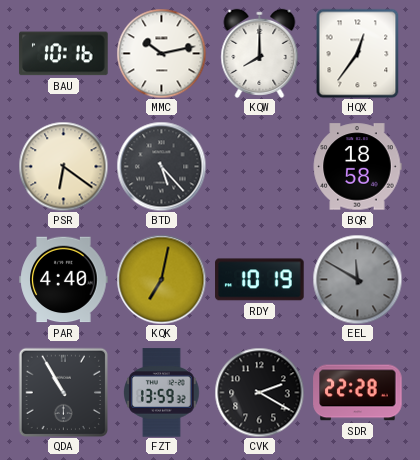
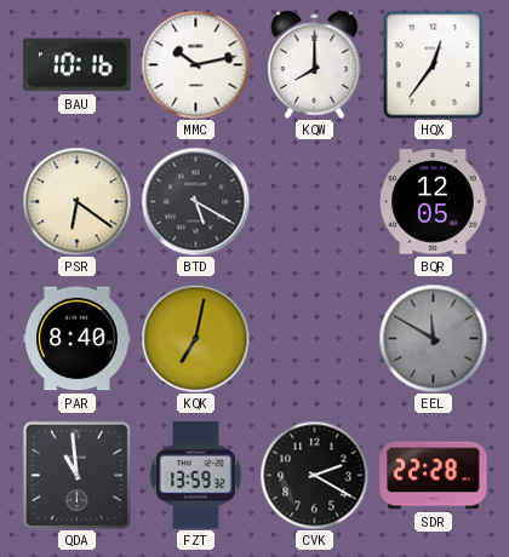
BTD: 5:23 -> 5:20 (195, 201)
BQR: 18:58 -> 12:05 (433, 202)
PAR: 4:40 -> 8:40 (78, 339)
RDY: 10:19 -> none (260, 280)
QDA: 10:55 -> 10:59 (76, 475)
